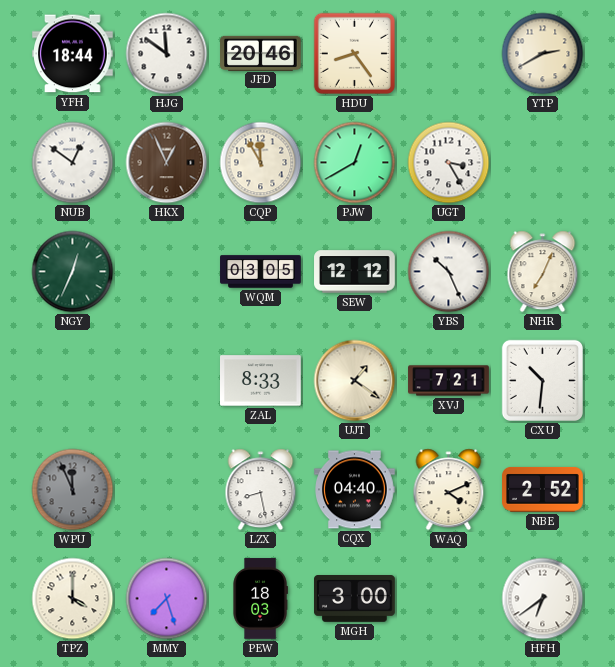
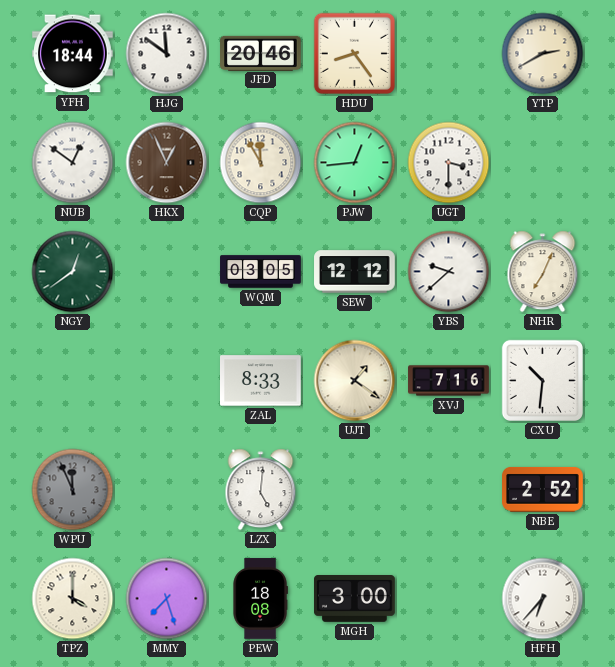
PJW: 12:40 -> 12:44 (355, 163)
UGT: 3:25 -> 3:30 (449, 163)
NGY: 12:34 -> 12:39 (73, 272)
YBS: 10:26 -> 9:38 (449, 272)
XVJ: 7:21 -> 7:16 (449, 381)
LZX: 8:28 -> 5:01 (261, 490)
CQX: 04:40 -> none (355, 490)
WAQ: 4:11 -> none (449, 490)
PEW: 18:03 -> 18:08 (260, 599)
HFH: 6:39 -> 6:37 (543, 599)
